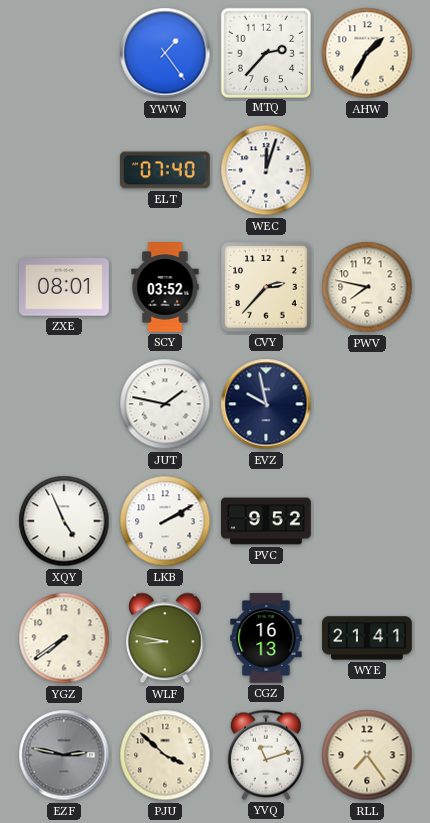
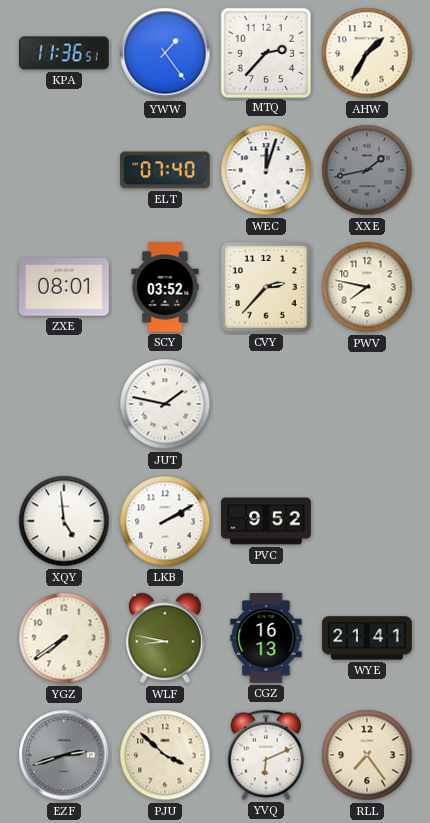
KPA: none -> 11:36 (64, 53)
XXE: none -> 1:43 (367, 170)
EVZ: 9:58 -> none (266, 404)
XQY: 4:56 -> 4:59 (64, 521)
EZF: 2:47 -> 2:42 (64, 755)
YVQ: 11:12 -> 6:11 (265, 755)
